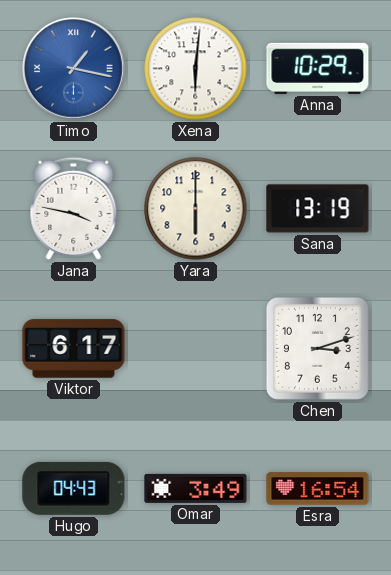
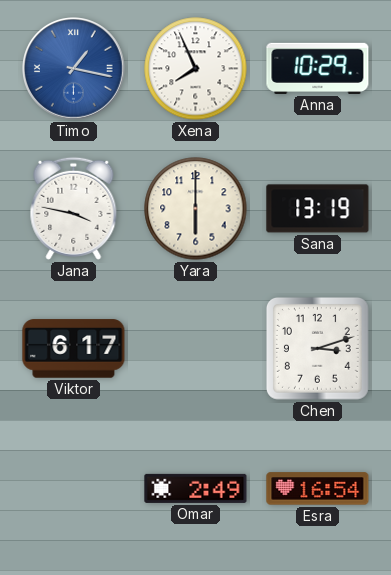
Xena: 6:01 -> 7:56 (196, 69)
Hugo: 04:43 -> none (74, 488)
Omar: 3:49 -> 2:49 (196, 488)
